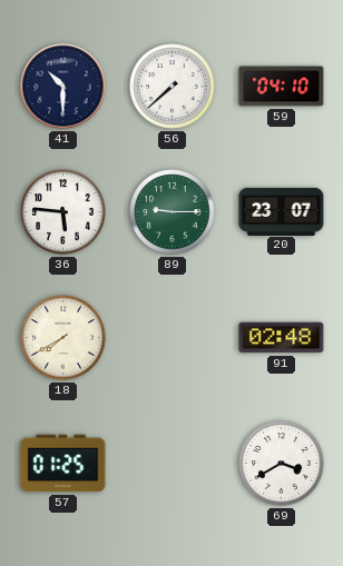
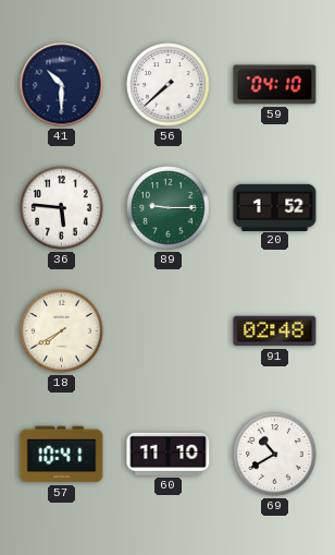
20: 23:07 -> 1:52 (275, 207)
57: 01:25 -> 10:41 (62, 455)
60: none -> 11:10 (169, 454)
69: 3:40 -> 10:40 (275, 455)
